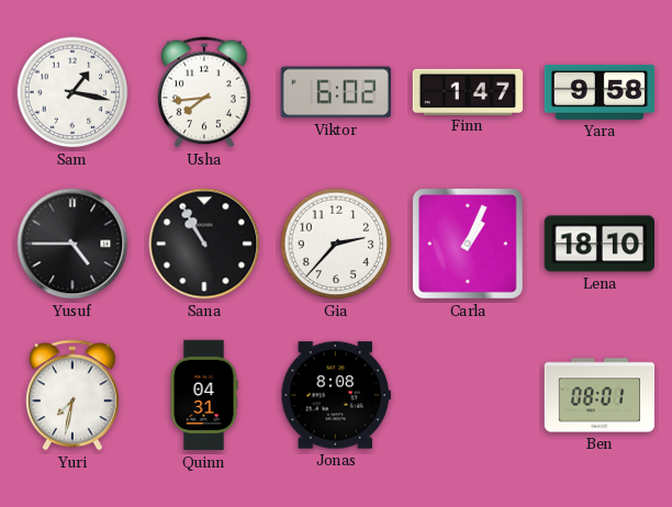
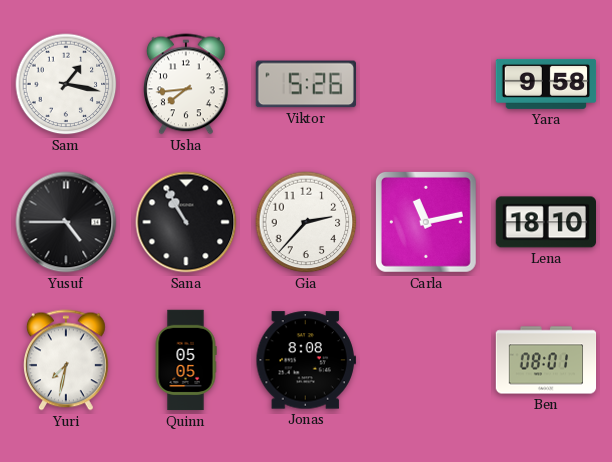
Viktor: 6:02 -> 5:26 (306, 84)
Finn: 1:47 -> none (468, 91)
Carla: 1:04 -> 11:13 (426, 222)
Quinn: 04:31 -> 05:05 (186, 360)
